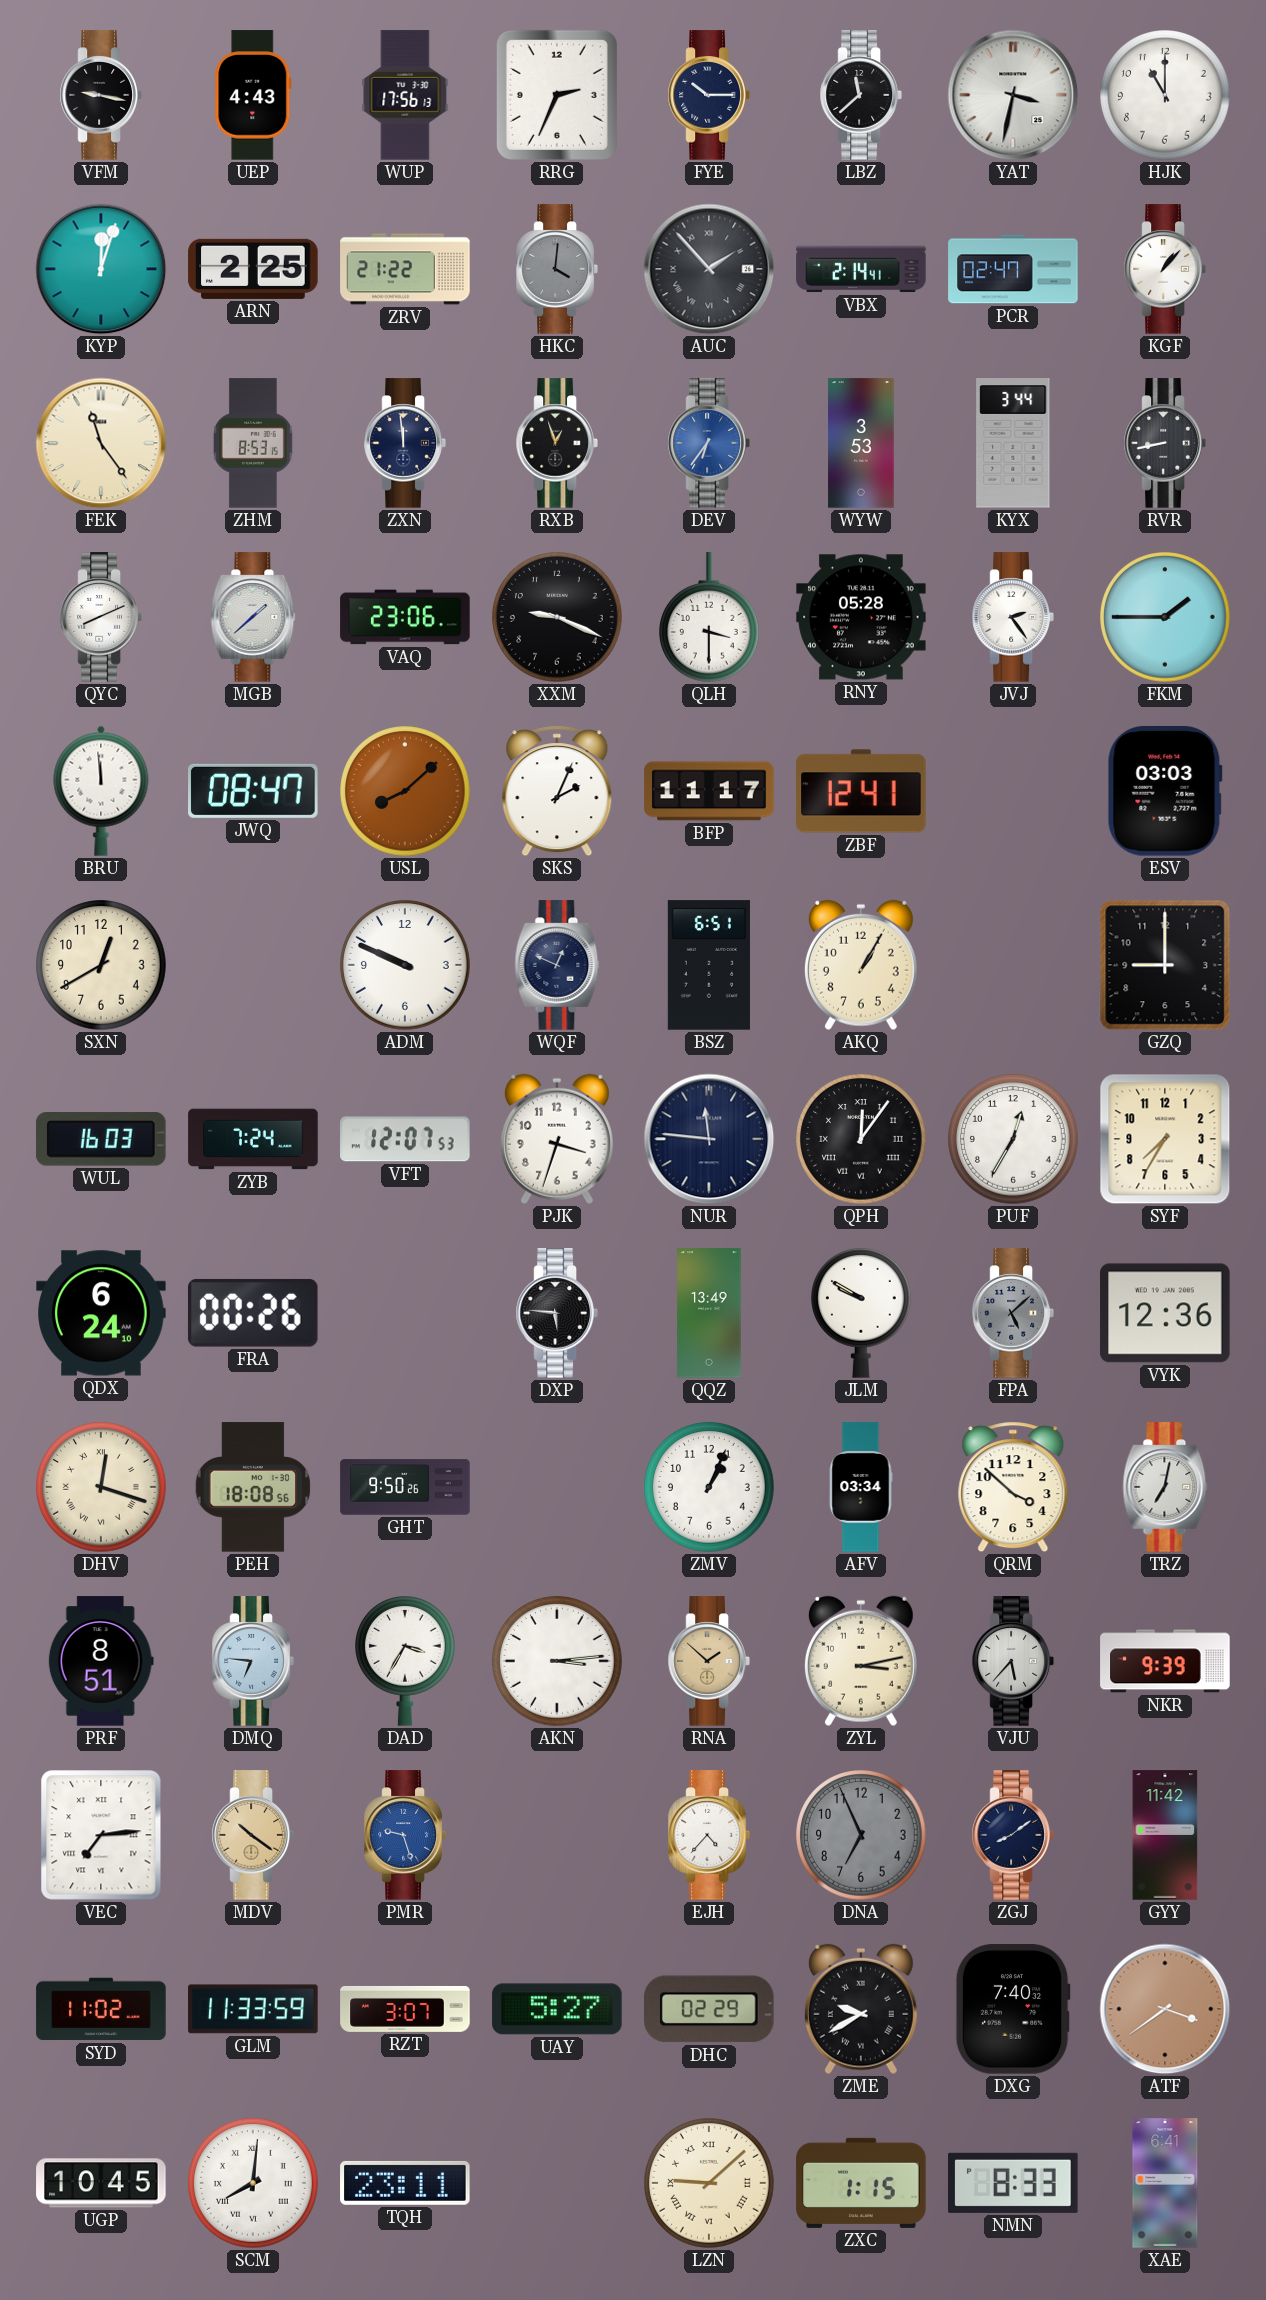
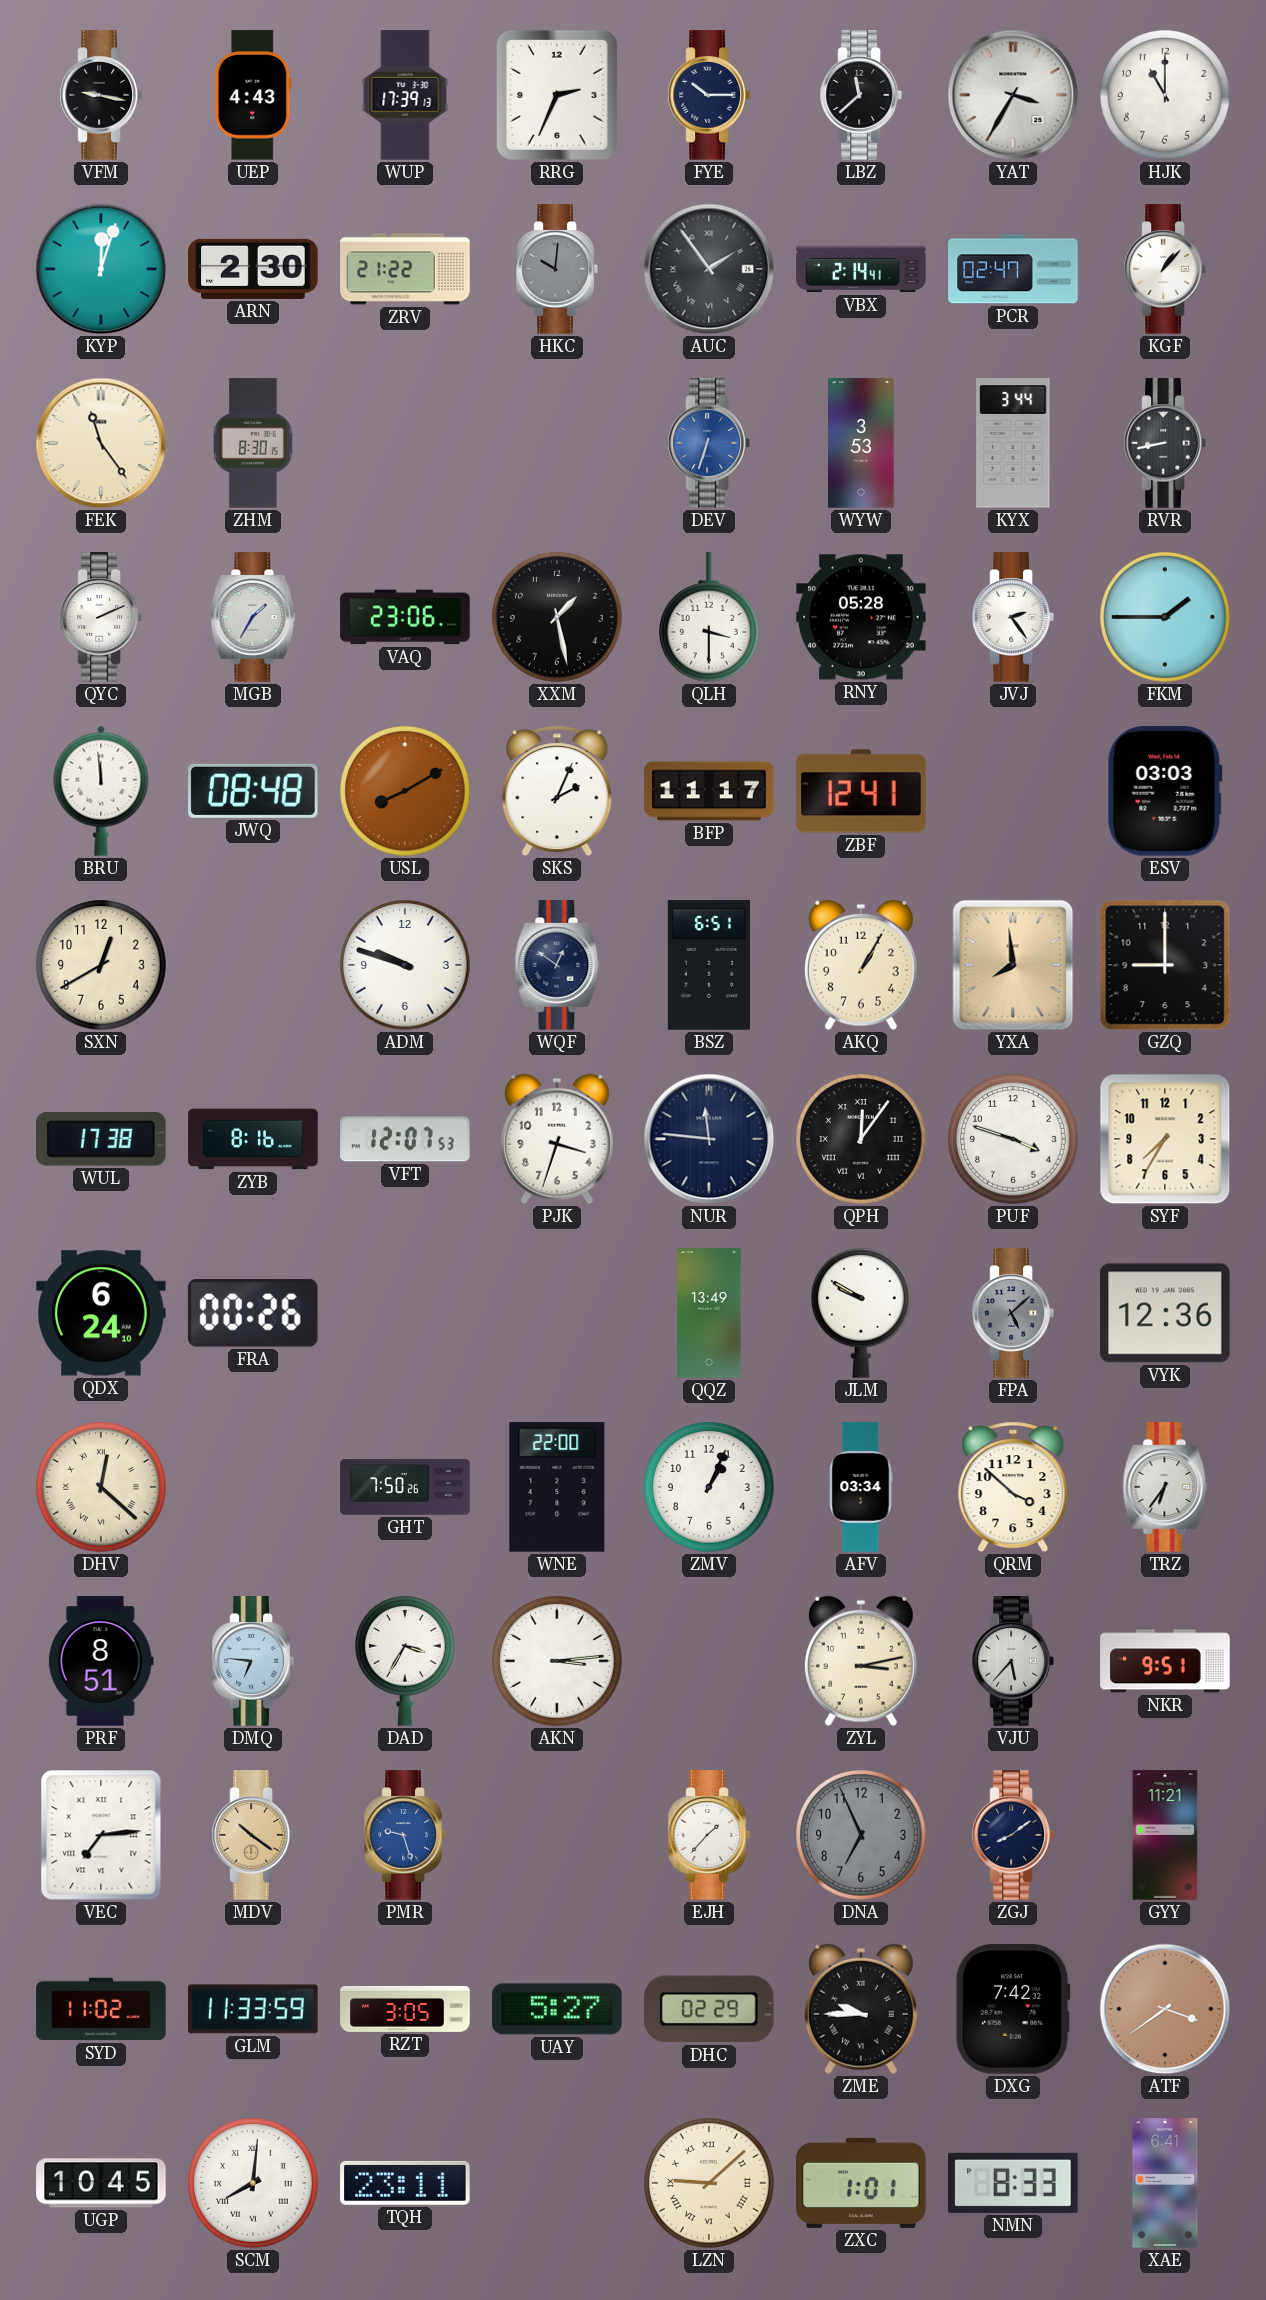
WUP: 17:56 -> 17:39 (405, 95)
YAT: 3:32 -> 3:35 (1013, 95)
ARN: 2:25 -> 2:30 (253, 269)
HKC: 4:01 -> 10:01 (557, 269)
AUC: 1:53 -> 1:54 (709, 269)
ZHM: 8:53 -> 8:30 (253, 443)
ZXN: 11:59 -> none (405, 443)
RXB: 12:57 -> none (557, 443)
DEV: 6:36 -> 6:33 (709, 443)
QYC: 8:11 -> 2:11 (101, 617)
MGB: 1:38 -> 1:35 (253, 617)
XXM: 9:19 -> 1:28 (557, 617)
JWQ: 08:47 -> 08:48 (253, 791)
USL: 8:08 -> 8:10 (405, 791)
ADM: 9:49 -> 9:48 (405, 965)
WQF: 12:49 -> 12:51 (557, 965)
YXA: none -> 7:59 (1013, 965)
WUL: 16:03 -> 17:38 (101, 1140)
ZYB: 7:24 -> 8:16 (253, 1139)
PUF: 12:35 -> 3:48 (1013, 1139)
DXP: 5:46 -> none (557, 1313)
DHV: 12:18 -> 12:22 (101, 1487)
PEH: 18:08 -> none (253, 1487)
GHT: 9:50 -> 7:50 (405, 1487)
WNE: none -> 22:00 (557, 1487)
TRZ: 7:02 -> 6:36 (1165, 1487)
RNA: 1:52 -> none (709, 1661)
NKR: 9:39 -> 9:51 (1165, 1661)
EJH: 4:37 -> 1:37 (709, 1835)
GYY: 11:42 -> 11:21 (1165, 1835)
RZT: 3:07 -> 3:05 (405, 2009)
ZME: 9:40 -> 9:45 (861, 2009)
DXG: 7:40 -> 7:42 (1013, 2009)
ZXC: 1:15 -> 1:01 (861, 2183)
